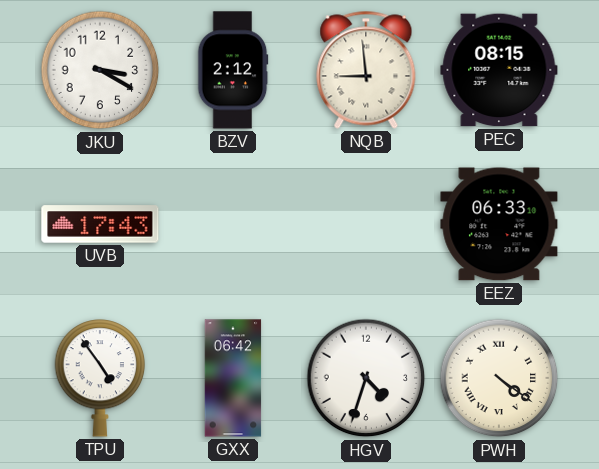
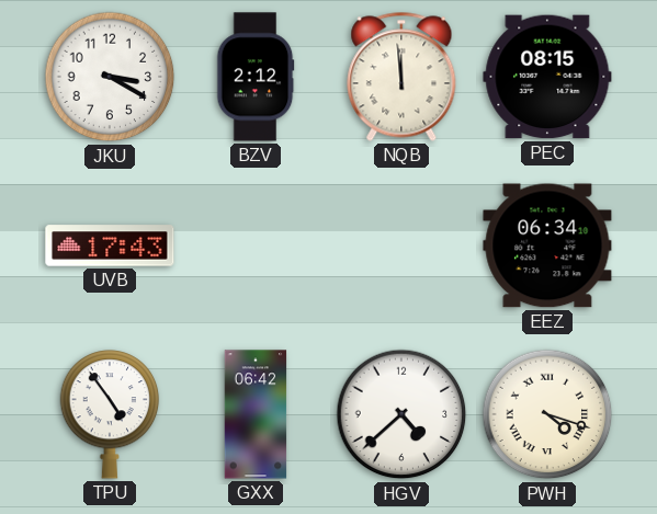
NQB: 8:59 -> 11:59 (401, 77)
EEZ: 06:33 -> 06:34 (547, 245)
HGV: 4:33 -> 4:38 (401, 414)
PWH: 4:21 -> 4:18 (547, 414)
